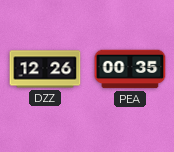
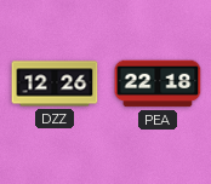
PEA: 00:35 -> 22:18 (158, 84)
